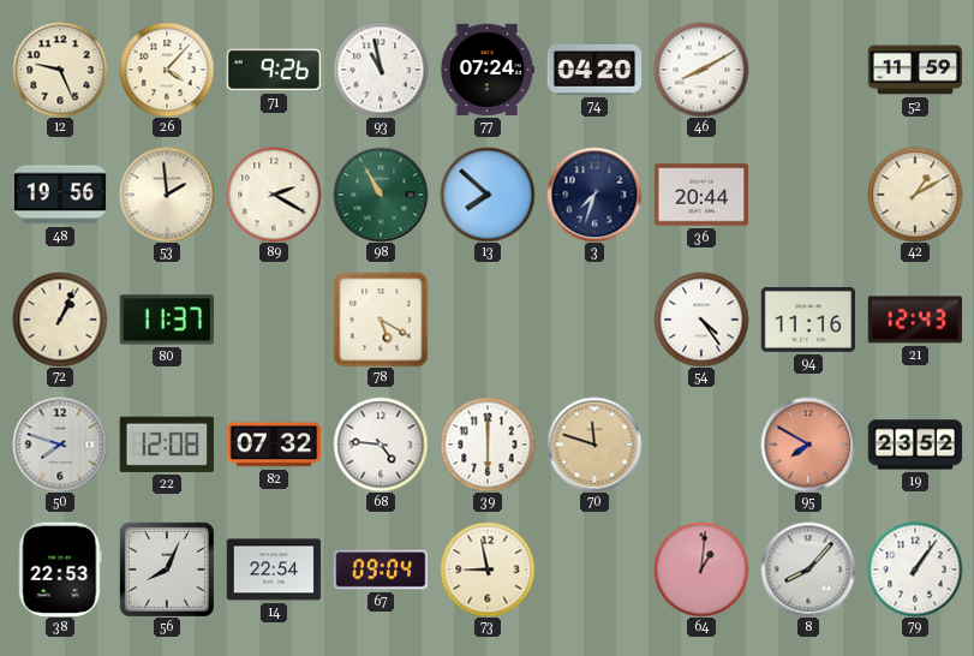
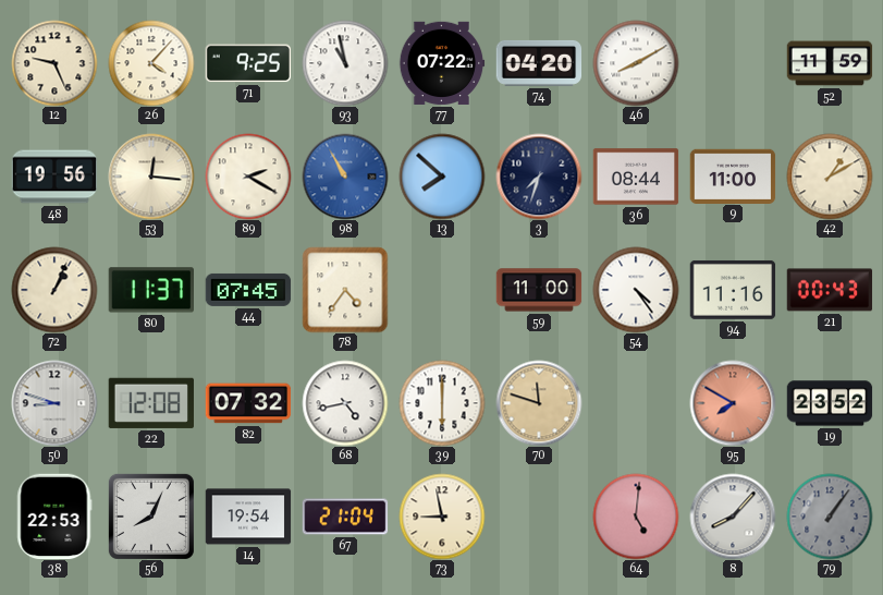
71: 9:26 -> 9:25 (247, 63)
77: 07:24 -> 07:22 (442, 63)
53: 1:59 -> 12:16 (151, 177)
98 dial: green -> blue (345, 177)
36: 20:44 -> 08:44 (636, 177)
9: none -> 11:00 (733, 175)
44: none -> 07:45 (248, 290)
78: 5:20 -> 4:36 (345, 290)
59: none -> 11:00 (539, 290)
21: 12:43 -> 00:43 (830, 290)
50: 7:48 -> 8:48 (54, 403)
68: 4:46 -> 4:43 (345, 403)
14: 22:54 -> 19:54 (248, 517)
67: 09:04 -> 21:04 (345, 517)
64: 1:01 -> 5:01 (636, 517)
79 dial: white -> grey (830, 517)
